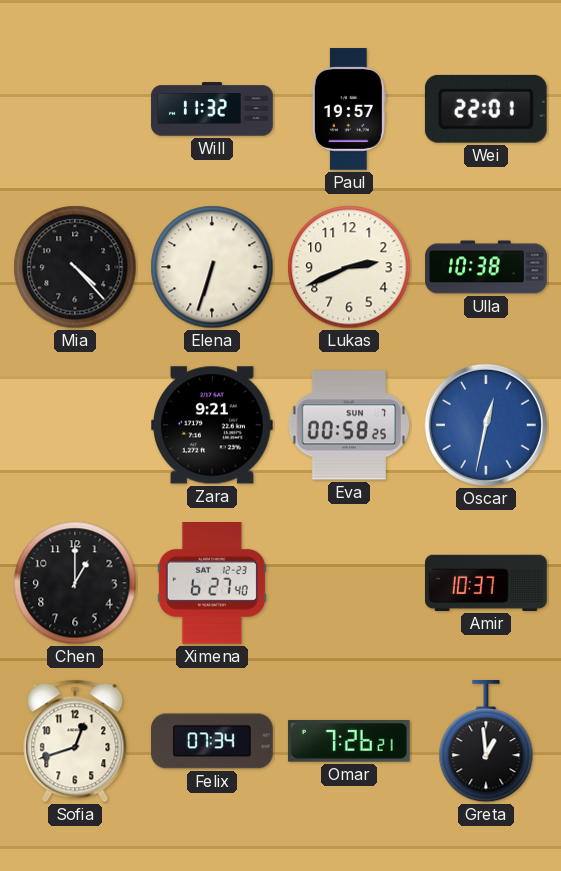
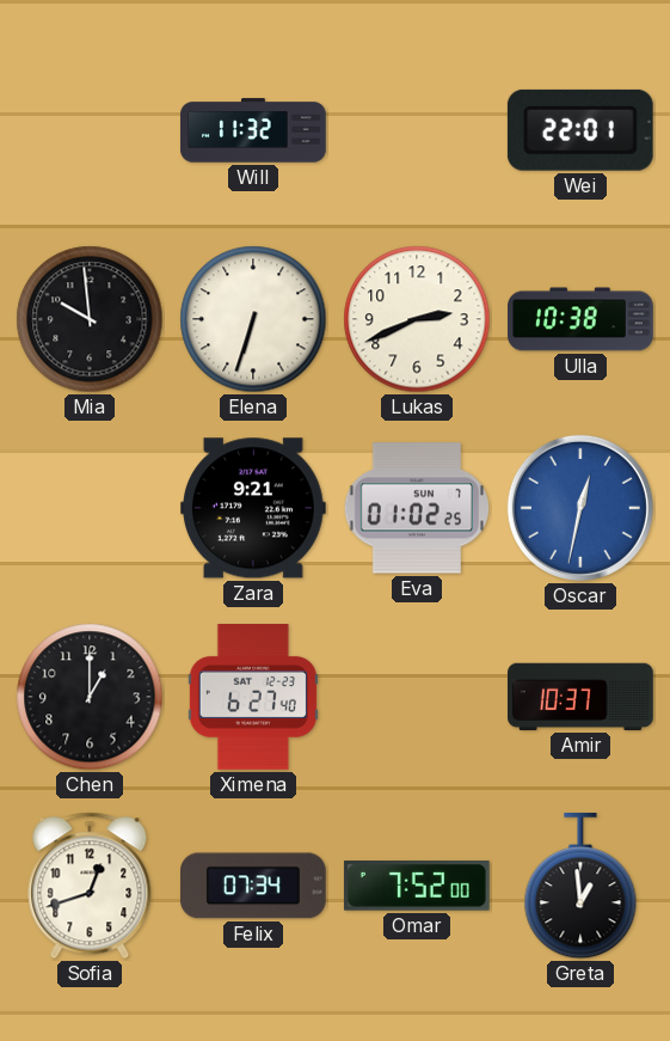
Paul: 19:57 -> none (349, 109)
Mia: 4:23 -> 9:59 (90, 319)
Eva: 00:58 -> 01:02 (416, 508)
Omar: 7:26 -> 7:52 (417, 887)
